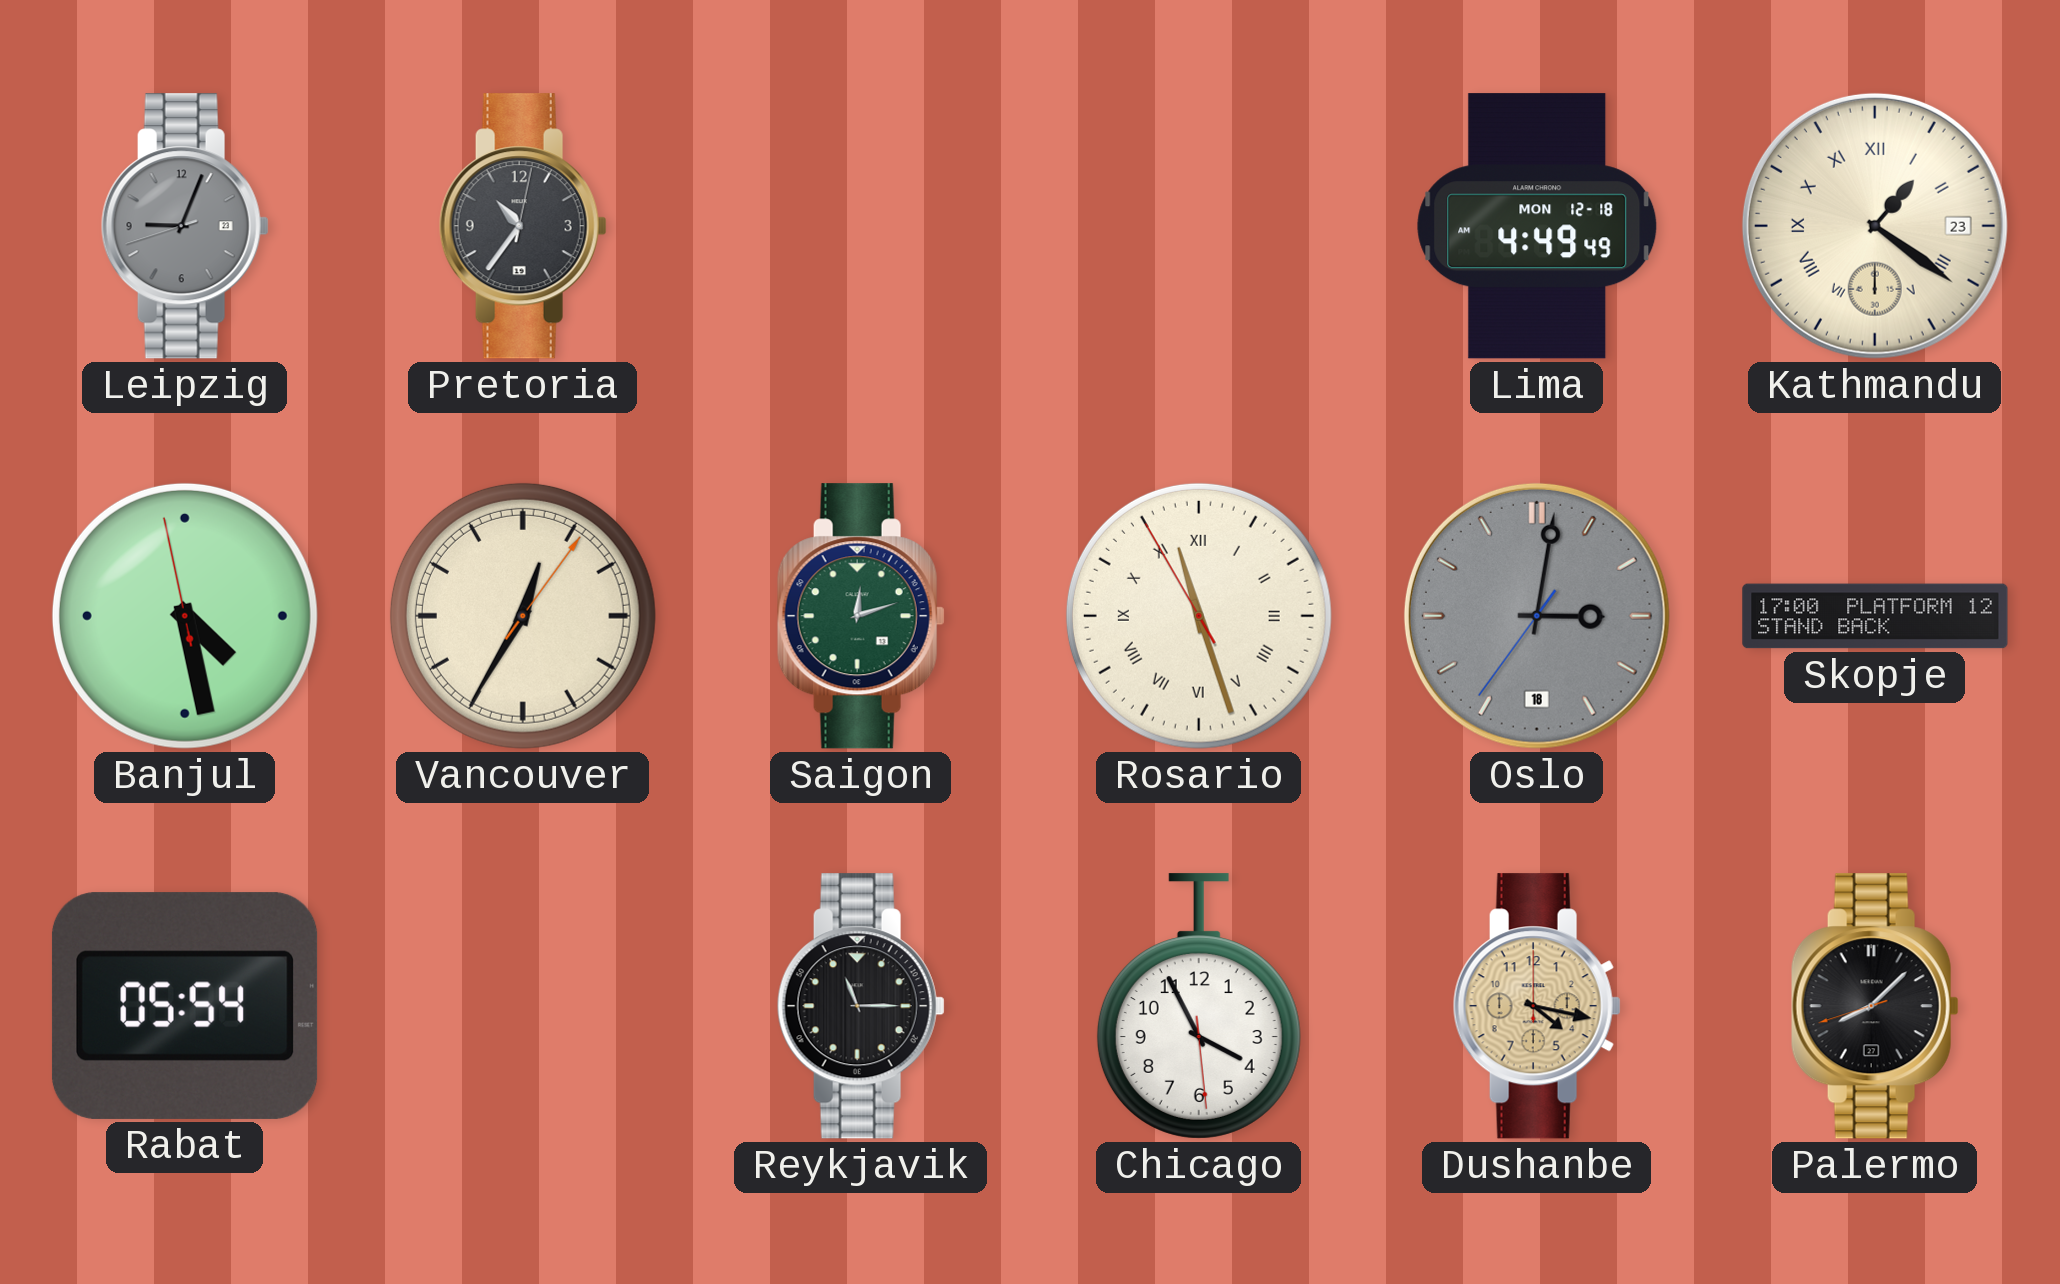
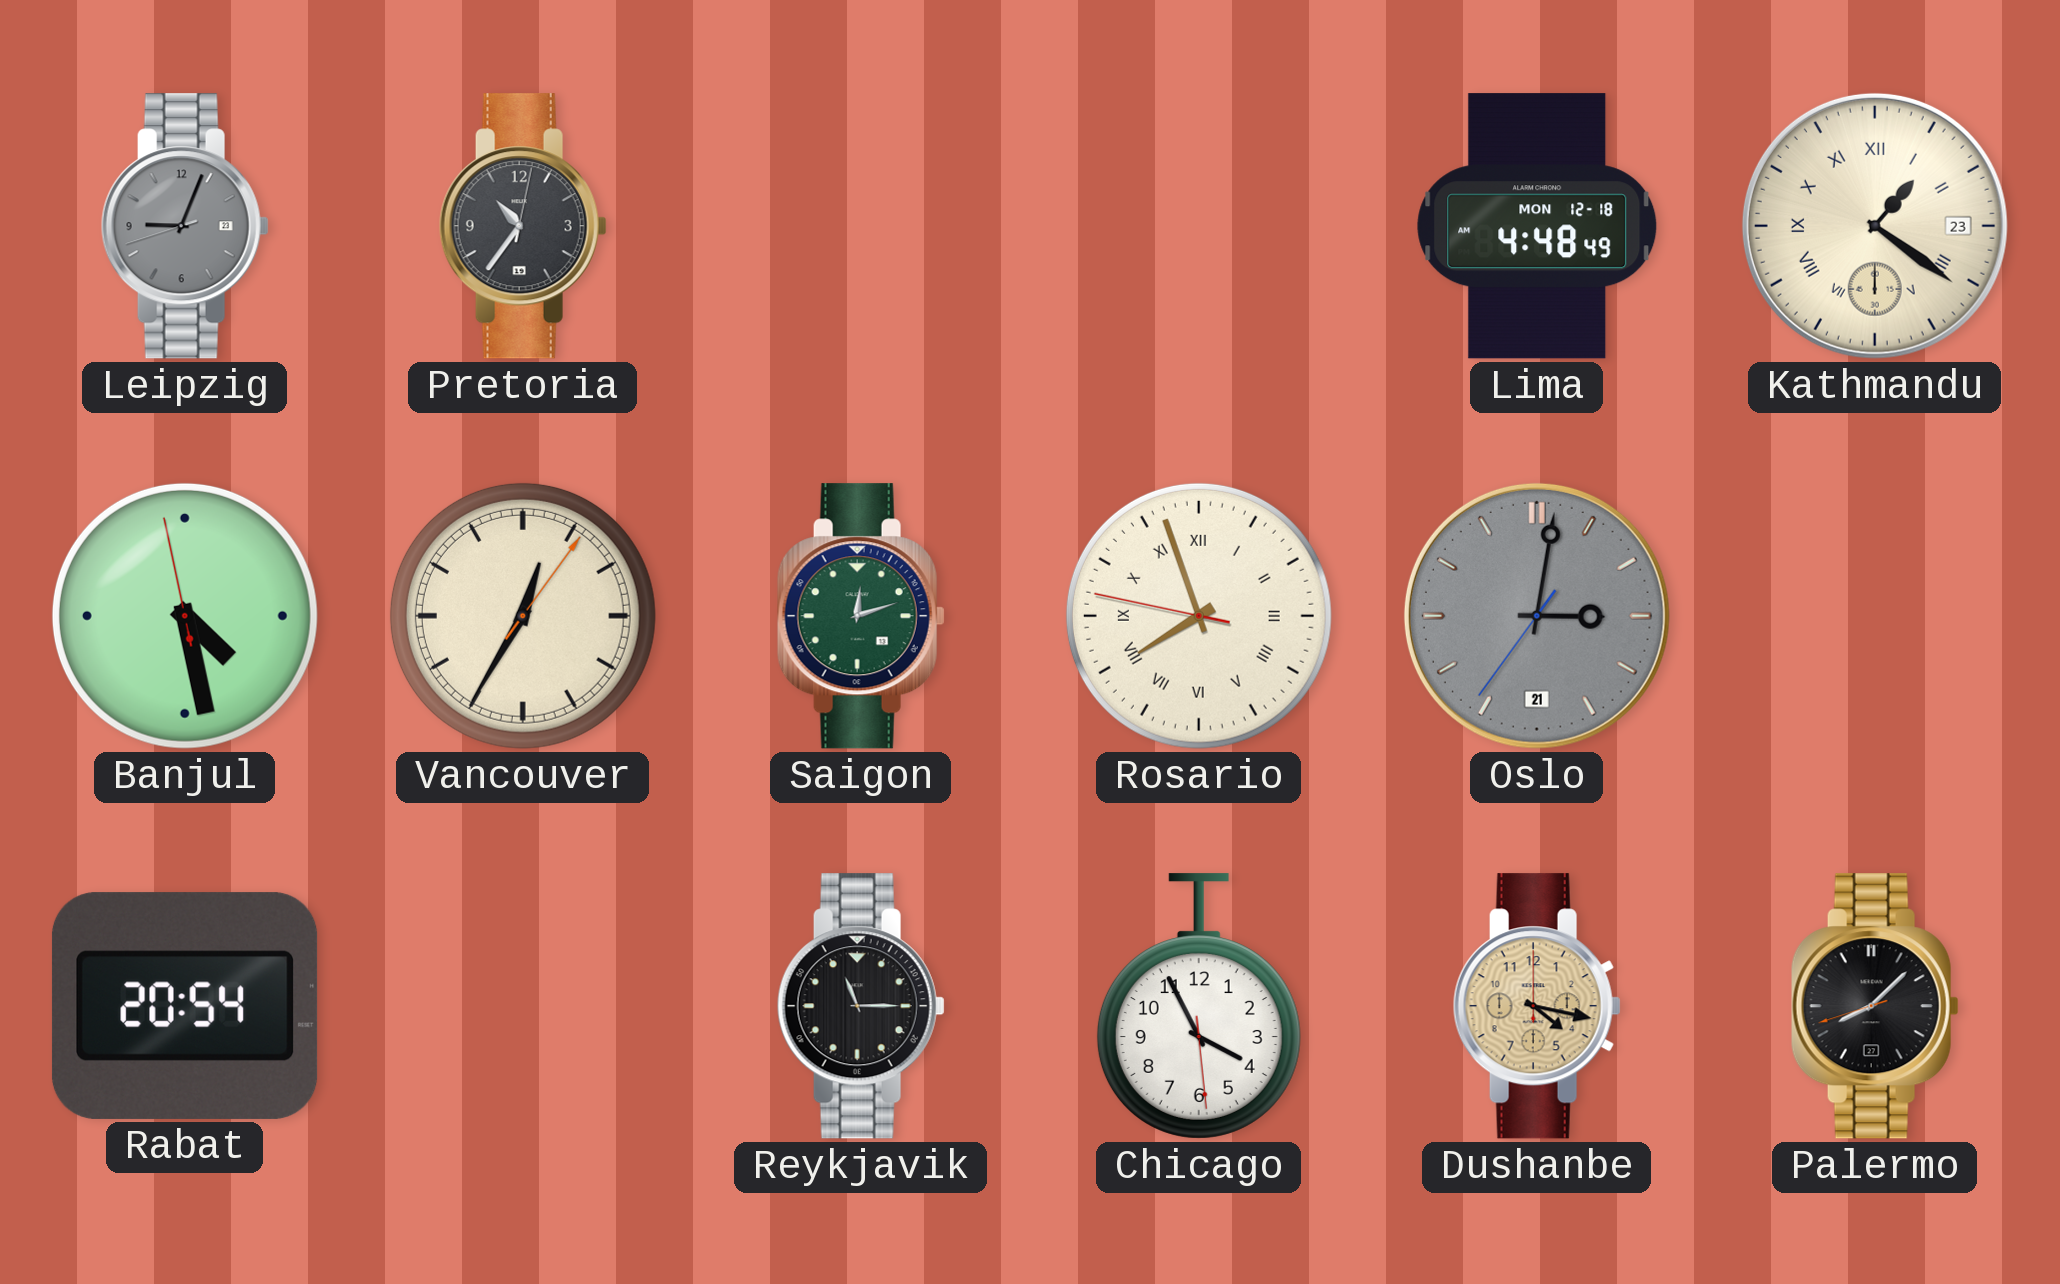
Lima: 4:49 -> 4:48 (1537, 226)
Rosario: 11:26 -> 7:56 (1199, 616)
Oslo date: 18 -> 21 (1537, 616)
Skopje: 17:00 -> none (1875, 616)
Rabat: 05:54 -> 20:54 (185, 1006)
